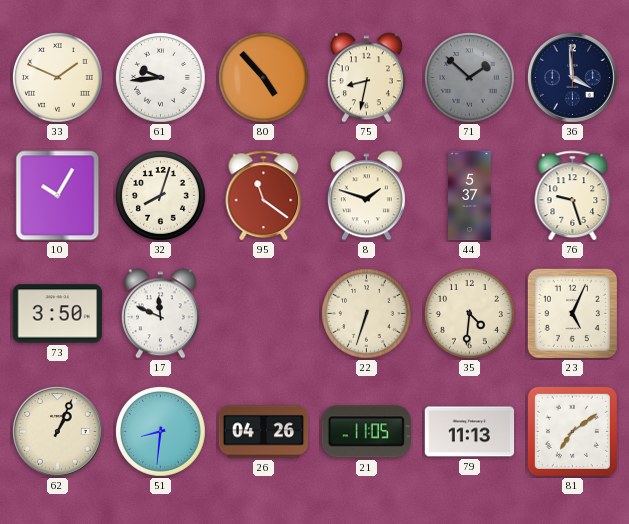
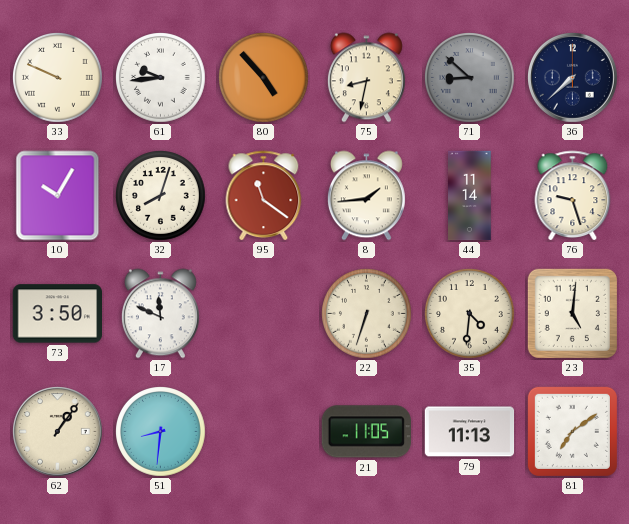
33: 1:49 -> 9:49 (58, 78)
71: 1:52 -> 8:52 (470, 78)
36: 3:59 -> 7:38 (573, 78)
8: 1:48 -> 1:44 (366, 196)
44: 5:37 -> 11:14 (470, 196)
23: 5:04 -> 5:01 (572, 313)
62: 1:04 -> 1:06 (58, 432)
26: 04:26 -> none (264, 432)
